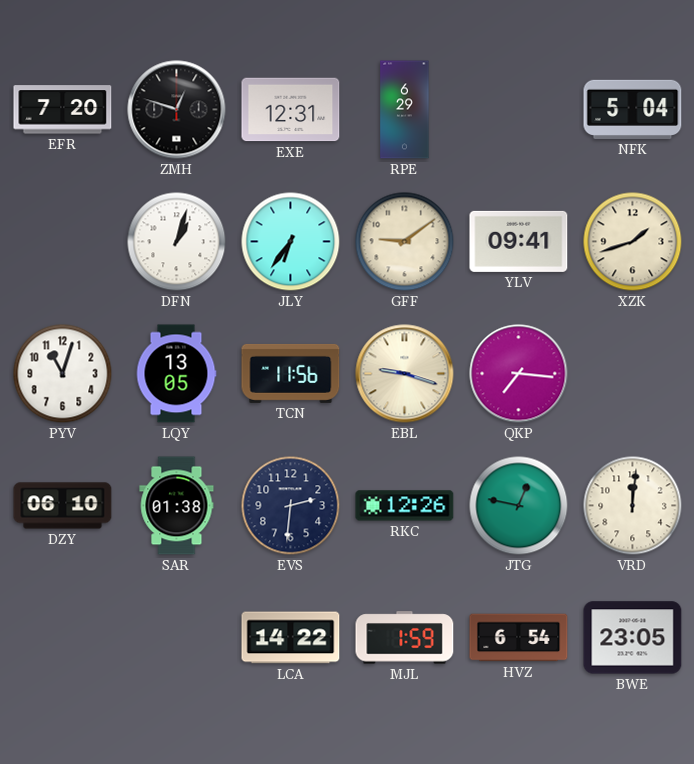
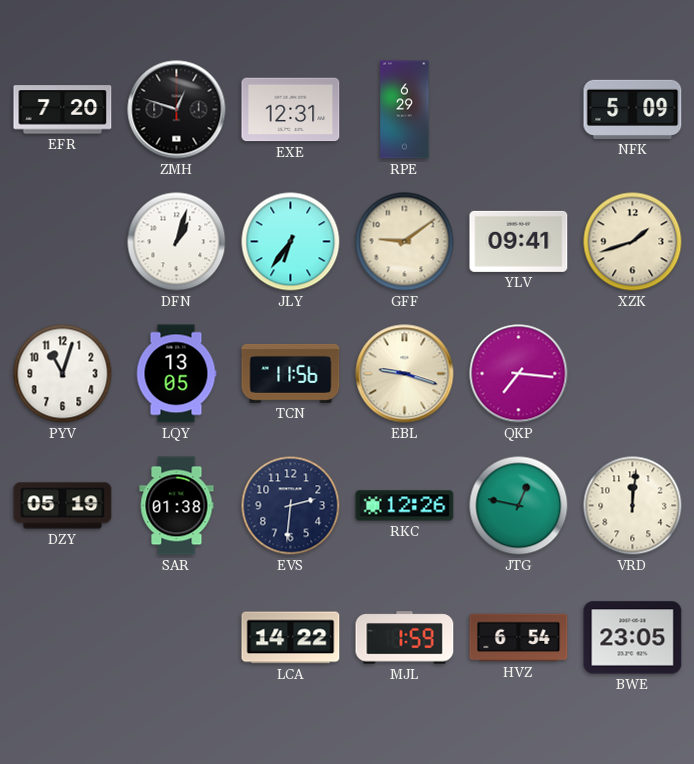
NFK: 5:04 -> 5:09 (633, 109)
DZY: 06:10 -> 05:19 (63, 506)
